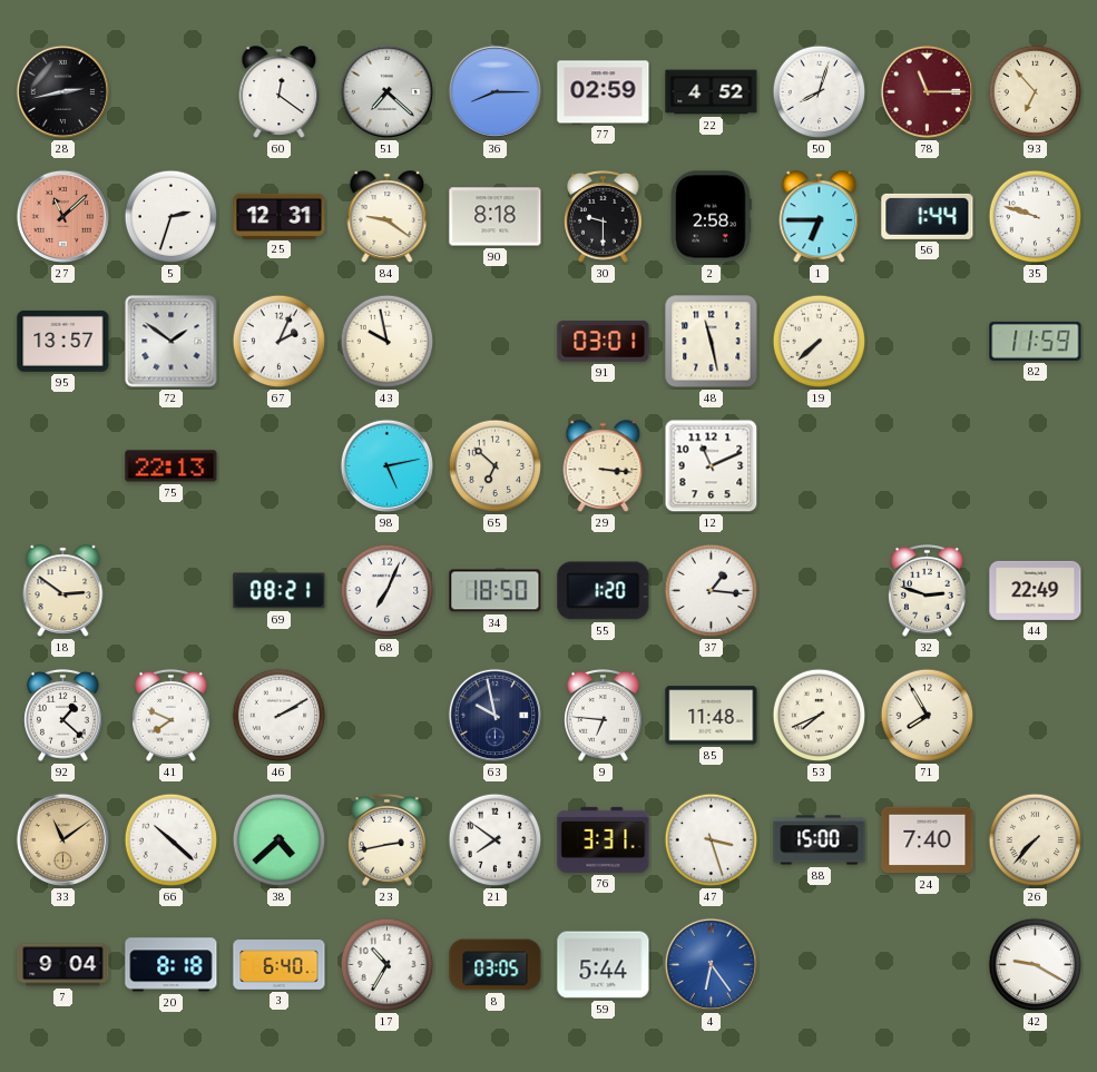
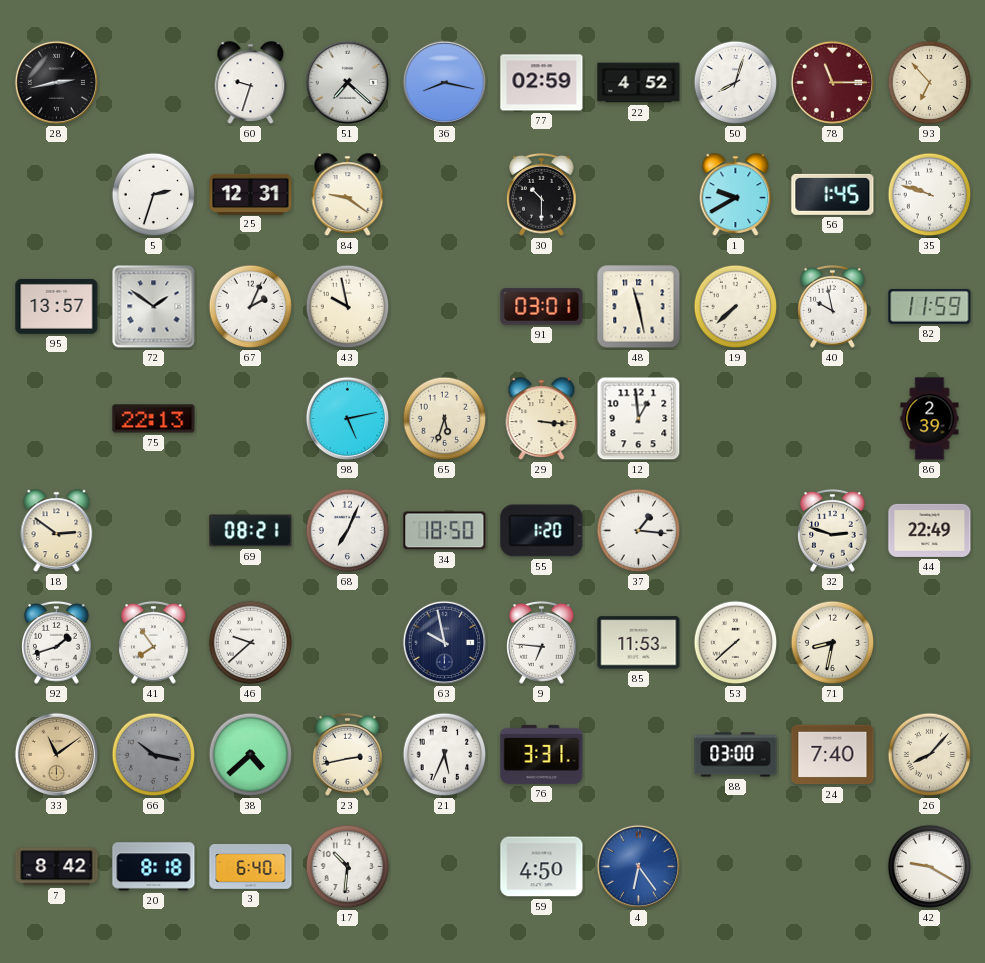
60: 12:21 -> 9:33 (251, 83)
36: 8:15 -> 8:17 (444, 82)
27: 11:08 -> none (62, 216)
90: 8:18 -> none (496, 217)
30: 9:30 -> 10:30 (542, 195)
2: 2:58 -> none (711, 217)
1: 6:45 -> 9:40 (736, 195)
56: 1:44 -> 1:45 (833, 194)
40: none -> 9:58 (833, 307)
65: 6:52 -> 5:33 (445, 419)
12: 11:11 -> 12:59 (639, 419)
86: none -> 2:39 (930, 419)
92: 1:22 -> 1:42 (57, 643)
41: 7:49 -> 7:54 (154, 643)
46: 2:10 -> 9:38 (251, 643)
85: 11:48 -> 11:53 (639, 643)
53: 7:41 -> 7:38 (736, 643)
71: 7:55 -> 8:32 (833, 643)
66: 10:22 -> 10:17 (154, 755)
66 dial: white -> grey (154, 755)
21: 7:51 -> 5:34 (445, 755)
47: 3:27 -> none (712, 840)
88: 15:00 -> 03:00 (736, 755)
26: 7:37 -> 8:07 (930, 755)
7: 9:04 -> 8:42 (57, 867)
17: 10:35 -> 10:31 (348, 867)
8: 03:05 -> none (496, 965)
59: 5:44 -> 4:50 (542, 867)
